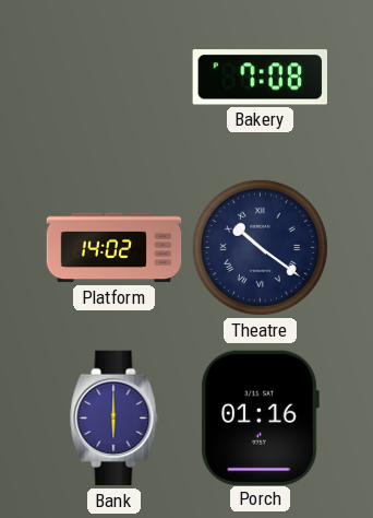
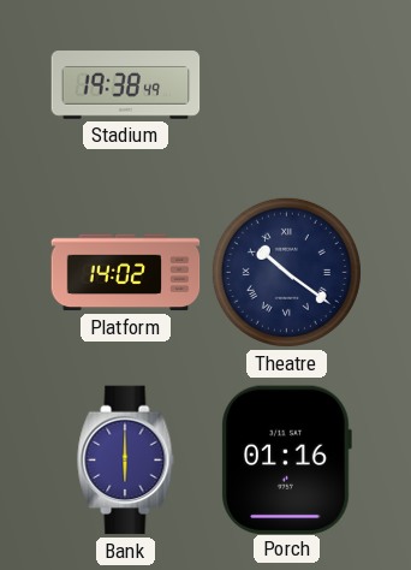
Stadium: none -> 19:38 (126, 85)
Bakery: 7:08 -> none (260, 78)
